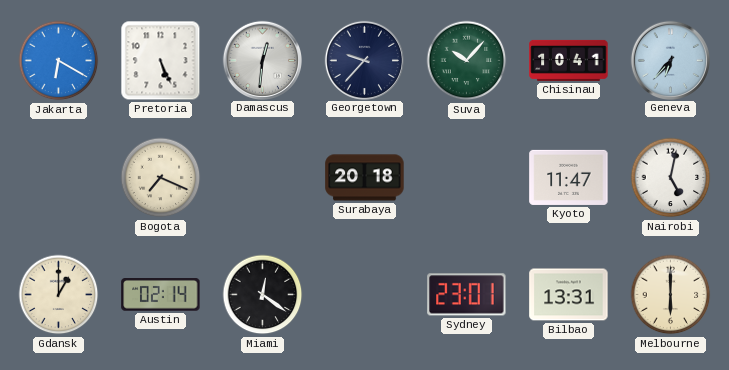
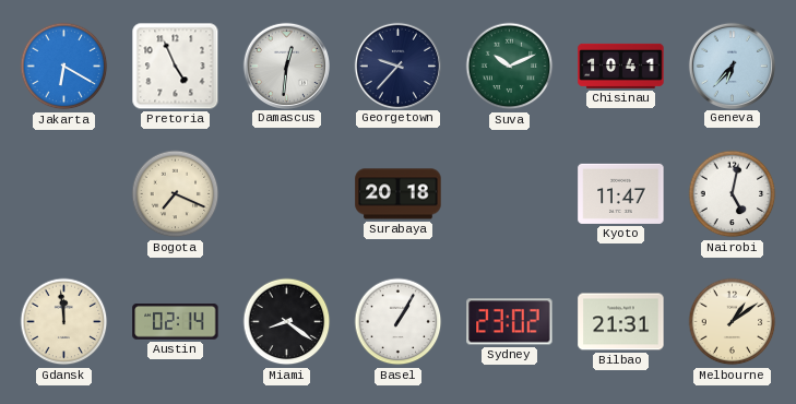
Pretoria: 5:26 -> 4:56 (176, 67)
Suva: 10:07 -> 10:11 (510, 67)
Gdansk: 1:00 -> 11:59 (64, 322)
Miami: 12:21 -> 8:21 (287, 322)
Basel: none -> 1:05 (399, 322)
Sydney: 23:01 -> 23:02 (510, 322)
Bilbao: 13:31 -> 21:31 (621, 322)
Melbourne: 6:00 -> 1:09 (733, 322)
